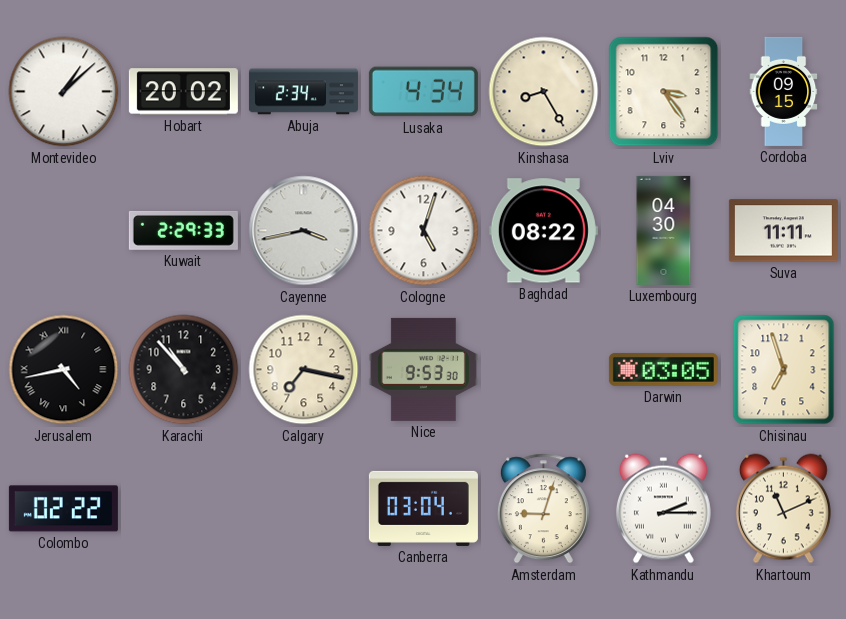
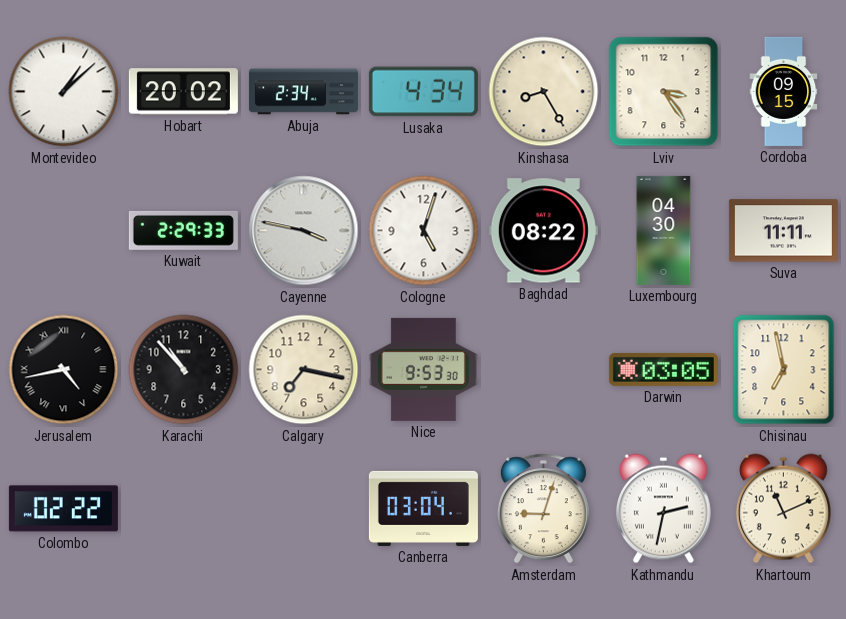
Cayenne: 3:43 -> 3:47 (304, 231)
Chisinau: 6:57 -> 6:58 (784, 370)
Kathmandu: 2:15 -> 2:32 (663, 509)
